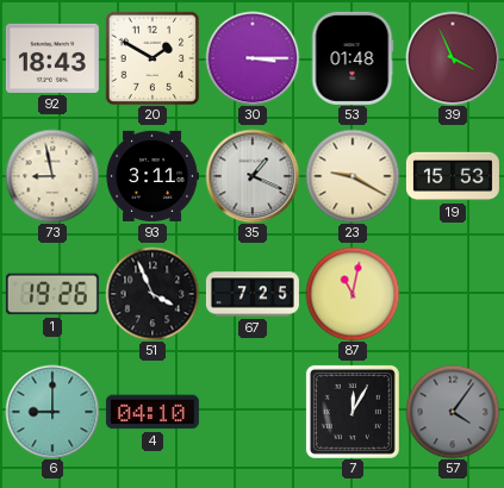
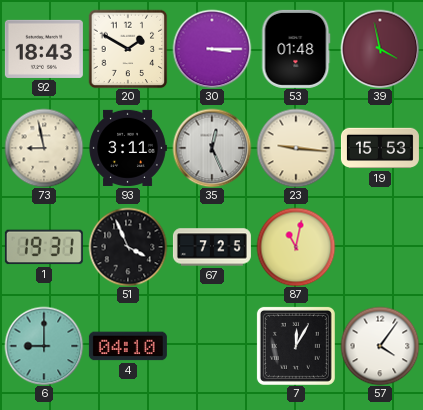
39: 3:56 -> 3:58 (380, 49)
35: 1:19 -> 12:26 (212, 148)
23: 9:20 -> 9:16 (296, 148)
1: 19:26 -> 19:31 (44, 247)
57 dial: grey -> white (380, 346)
